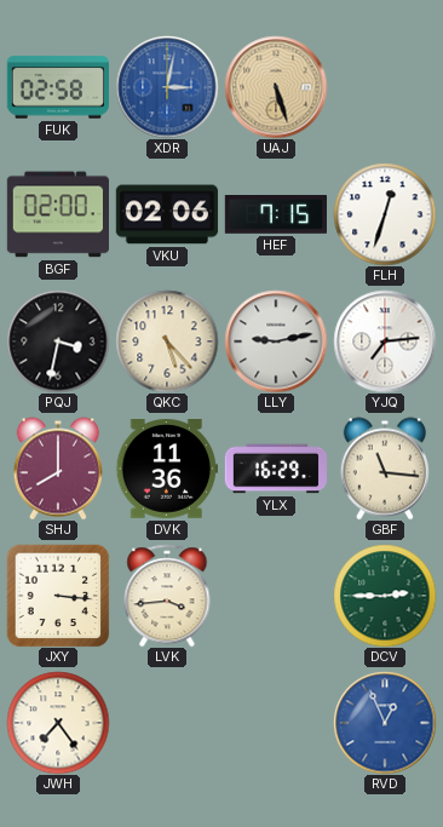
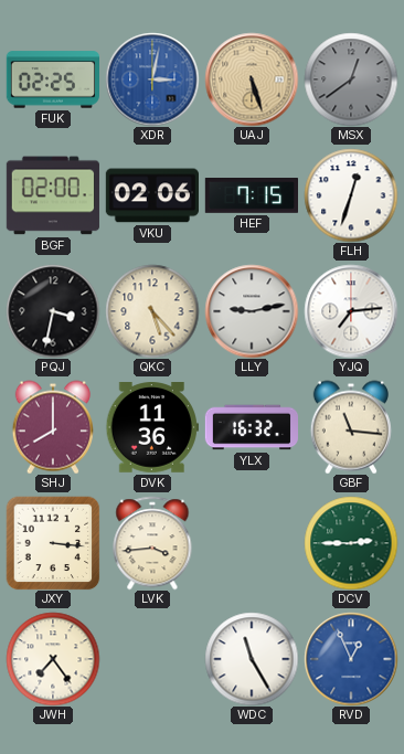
FUK: 02:58 -> 02:25 (52, 79)
MSX: none -> 12:39 (351, 79)
YLX: 16:29 -> 16:32 (251, 427)
WDC: none -> 11:25 (252, 659)
